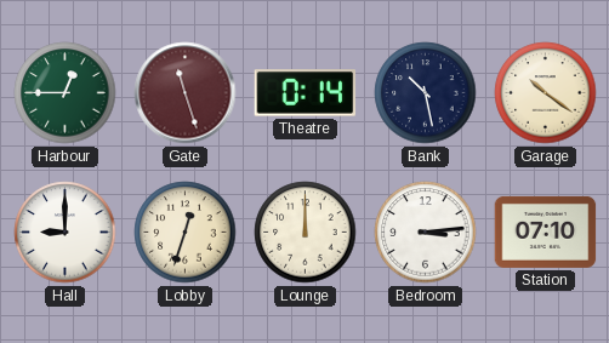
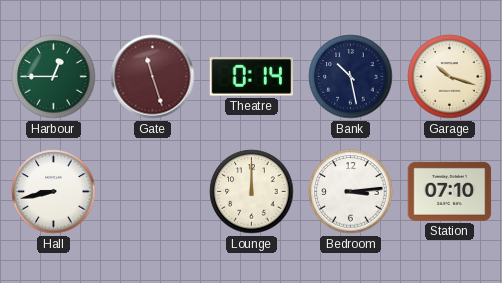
Garage: 10:21 -> 10:18 (450, 77)
Hall: 9:00 -> 8:43 (54, 192)
Lobby: 12:33 -> none (186, 233)
